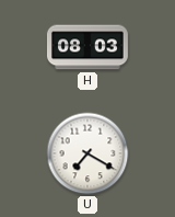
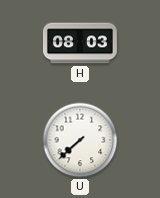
U: 7:20 -> 7:38 (80, 140)
